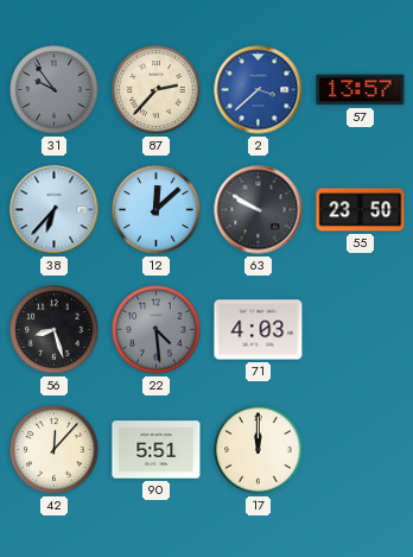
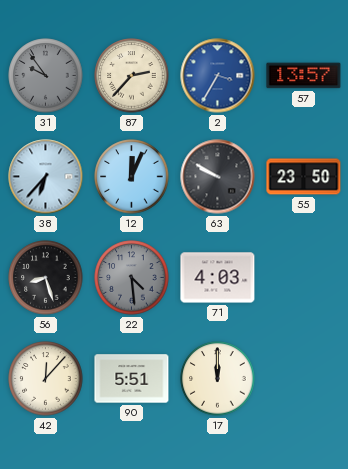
2: 3:38 -> 3:35 (218, 76)
12: 12:08 -> 12:04 (132, 177)
